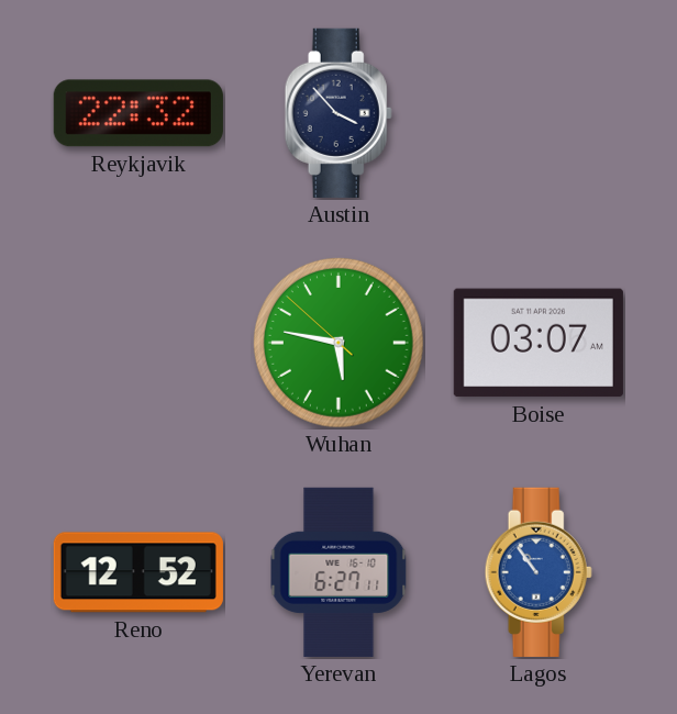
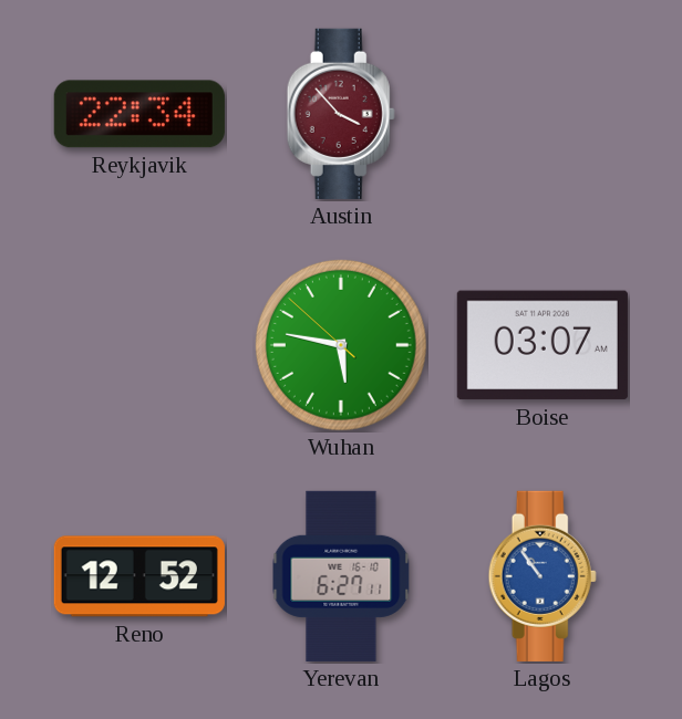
Reykjavik: 22:32 -> 22:34 (139, 114)
Austin dial: navy -> burgundy (341, 114)
